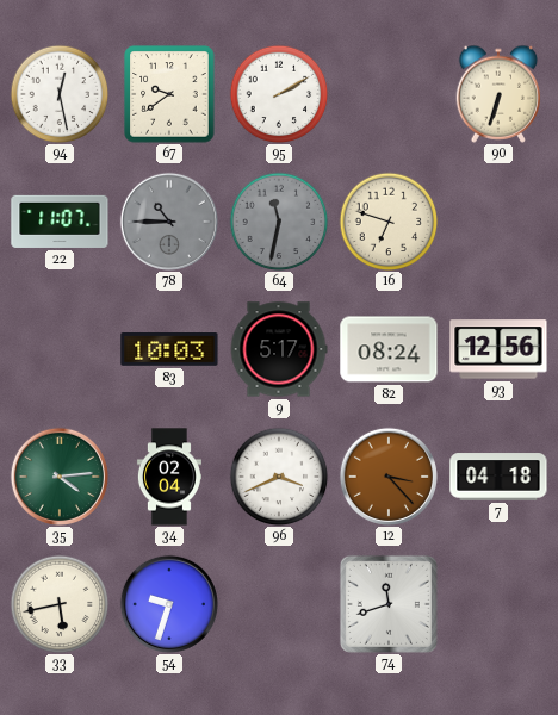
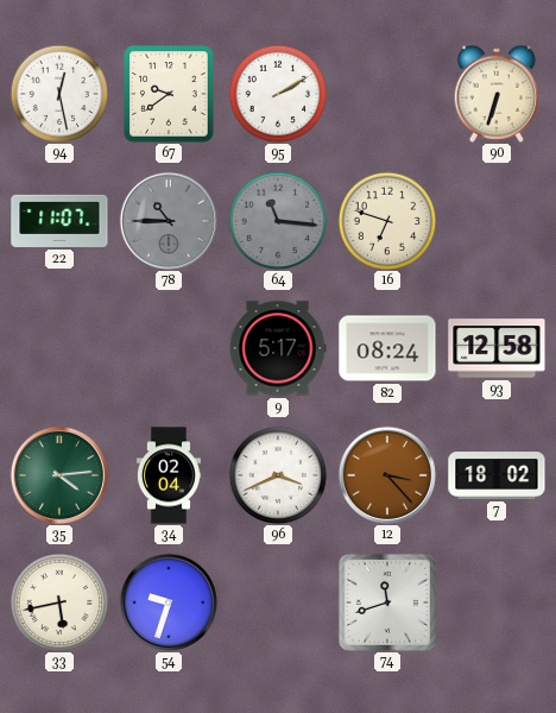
64: 11:32 -> 11:16 (278, 221)
83: 10:03 -> none (169, 350)
93: 12:56 -> 12:58 (497, 348)
7: 04:18 -> 18:02 (497, 475)
